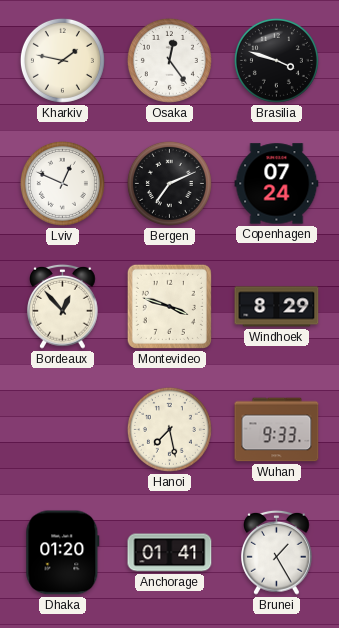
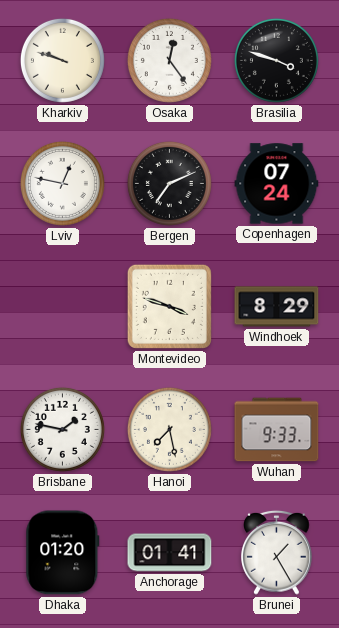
Kharkiv: 1:47 -> 9:48 (62, 60)
Lviv: 12:49 -> 12:47 (62, 183)
Bordeaux: 12:53 -> none (63, 306)
Brisbane: none -> 1:47 (62, 429)
